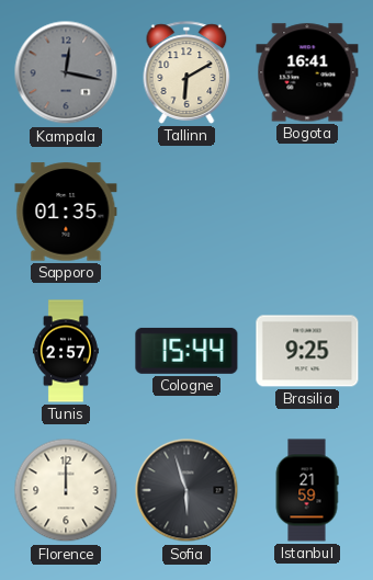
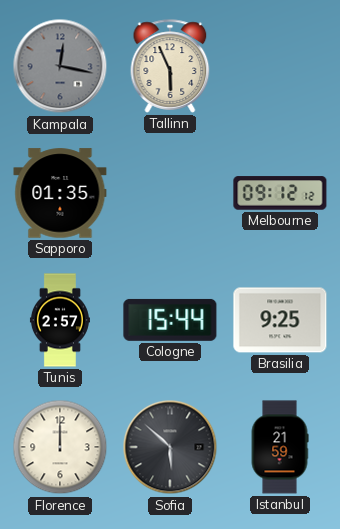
Tallinn: 6:10 -> 5:56 (170, 66)
Bogota: 16:41 -> none (307, 72)
Melbourne: none -> 09:12 (280, 193)
Sofia: 5:57 -> 5:52 (170, 447)
